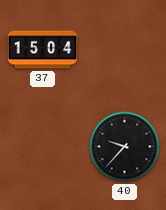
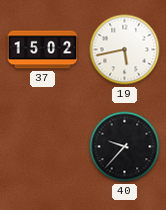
37: 15:04 -> 15:02 (43, 50)
19: none -> 5:43 (125, 50)
